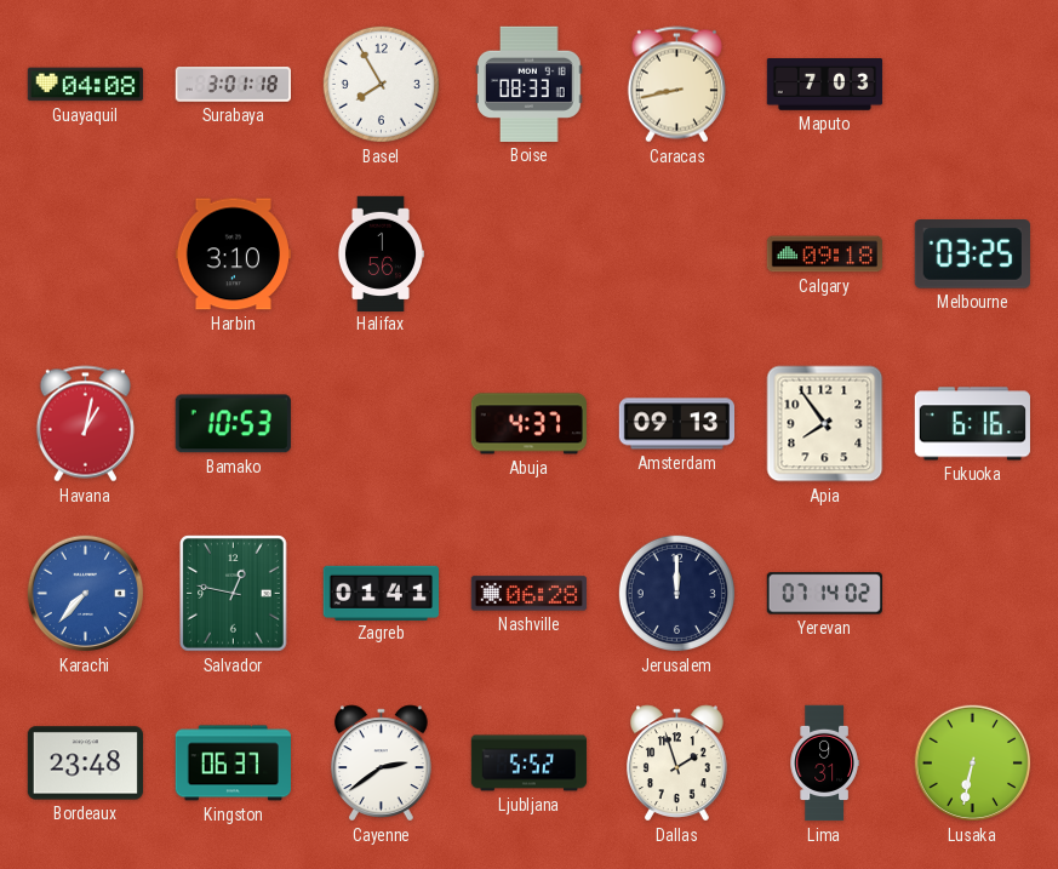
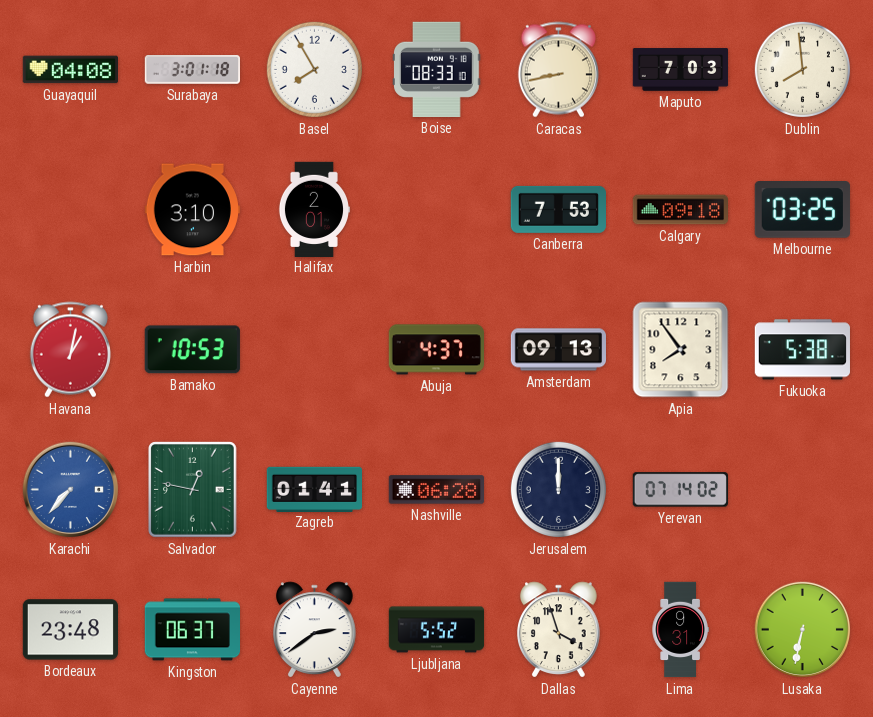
Dublin: none -> 7:59 (802, 69)
Halifax: 1:56 -> 2:01 (313, 209)
Canberra: none -> 7:53 (558, 209)
Fukuoka: 6:16 -> 5:38 (802, 350)
Dallas: 1:57 -> 3:57 (559, 630)
